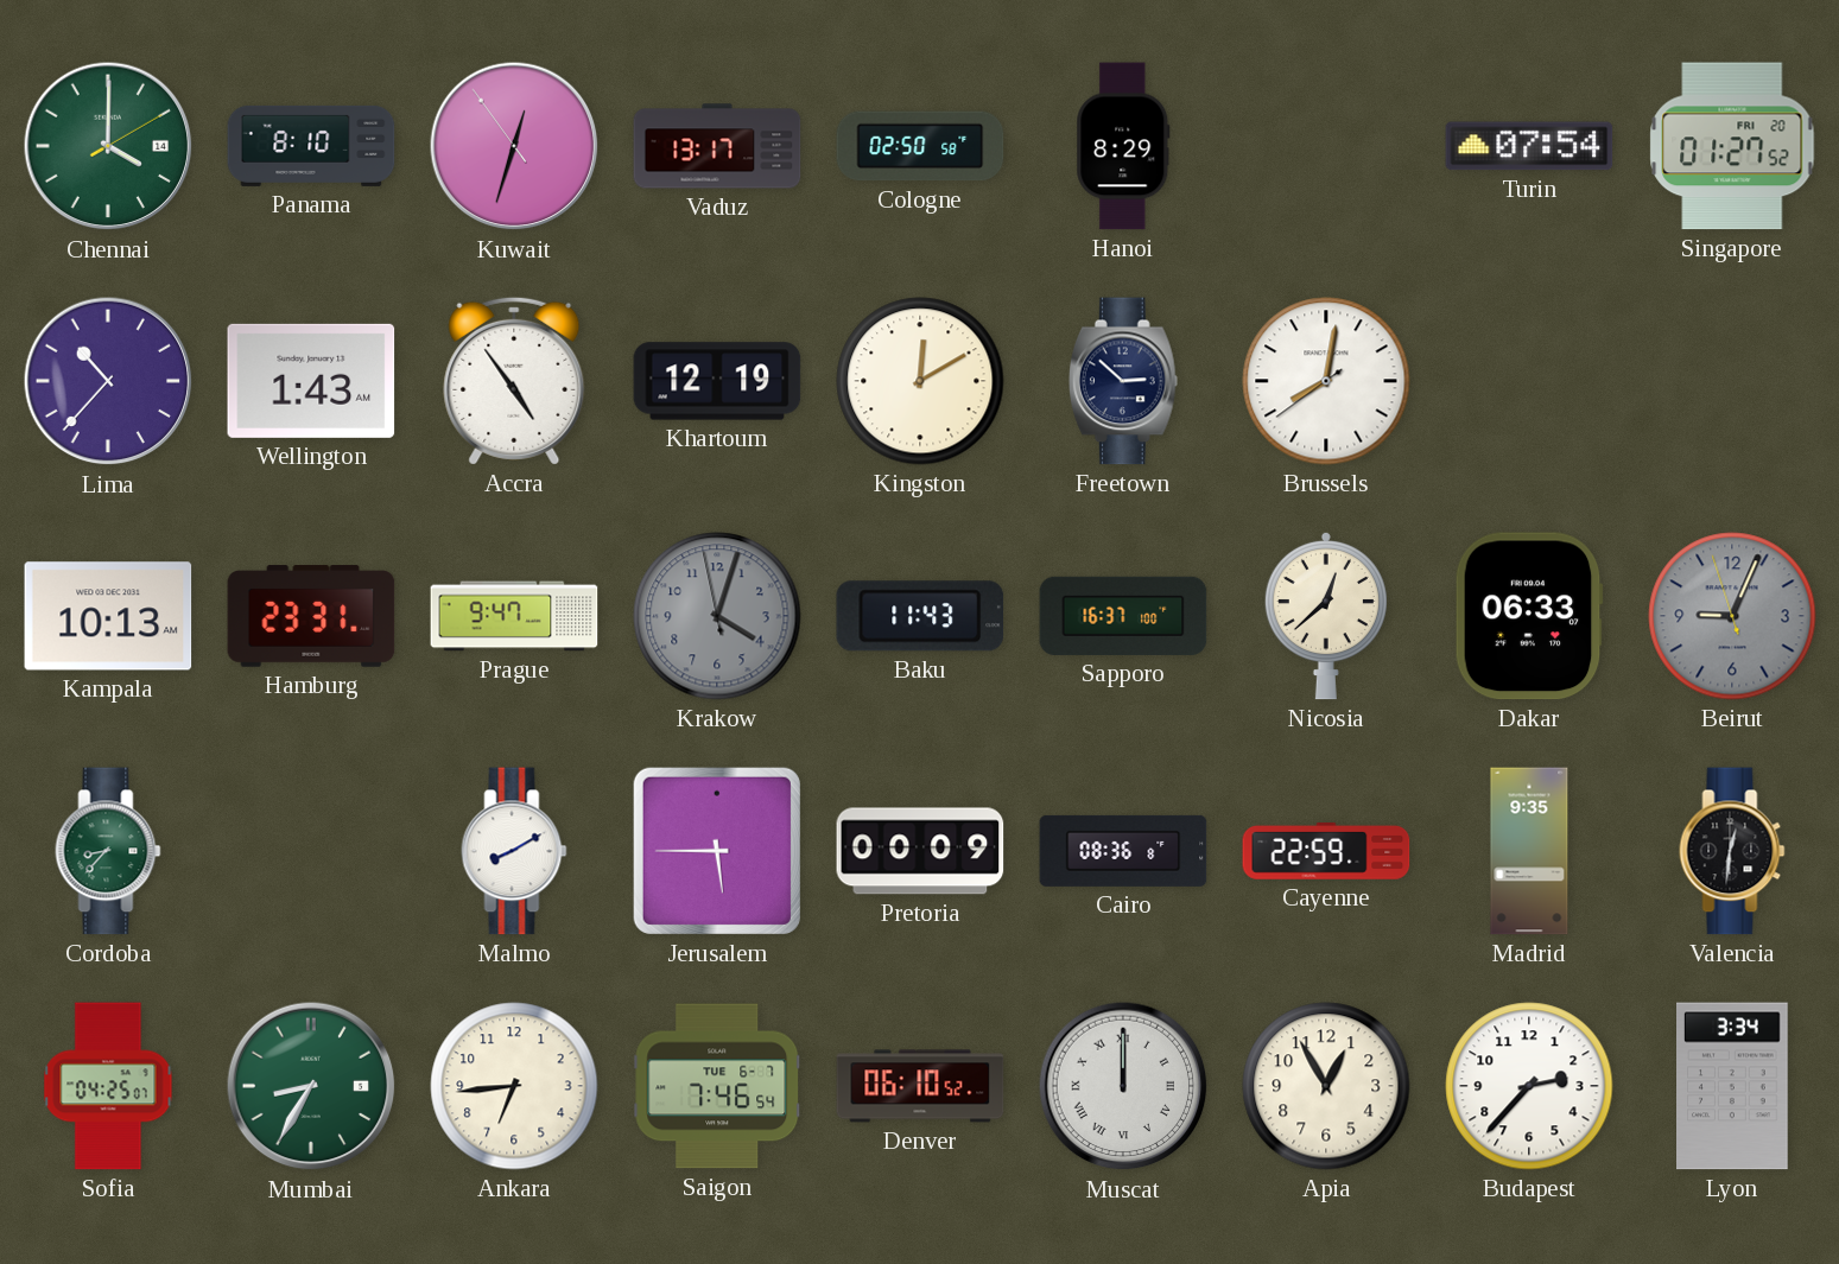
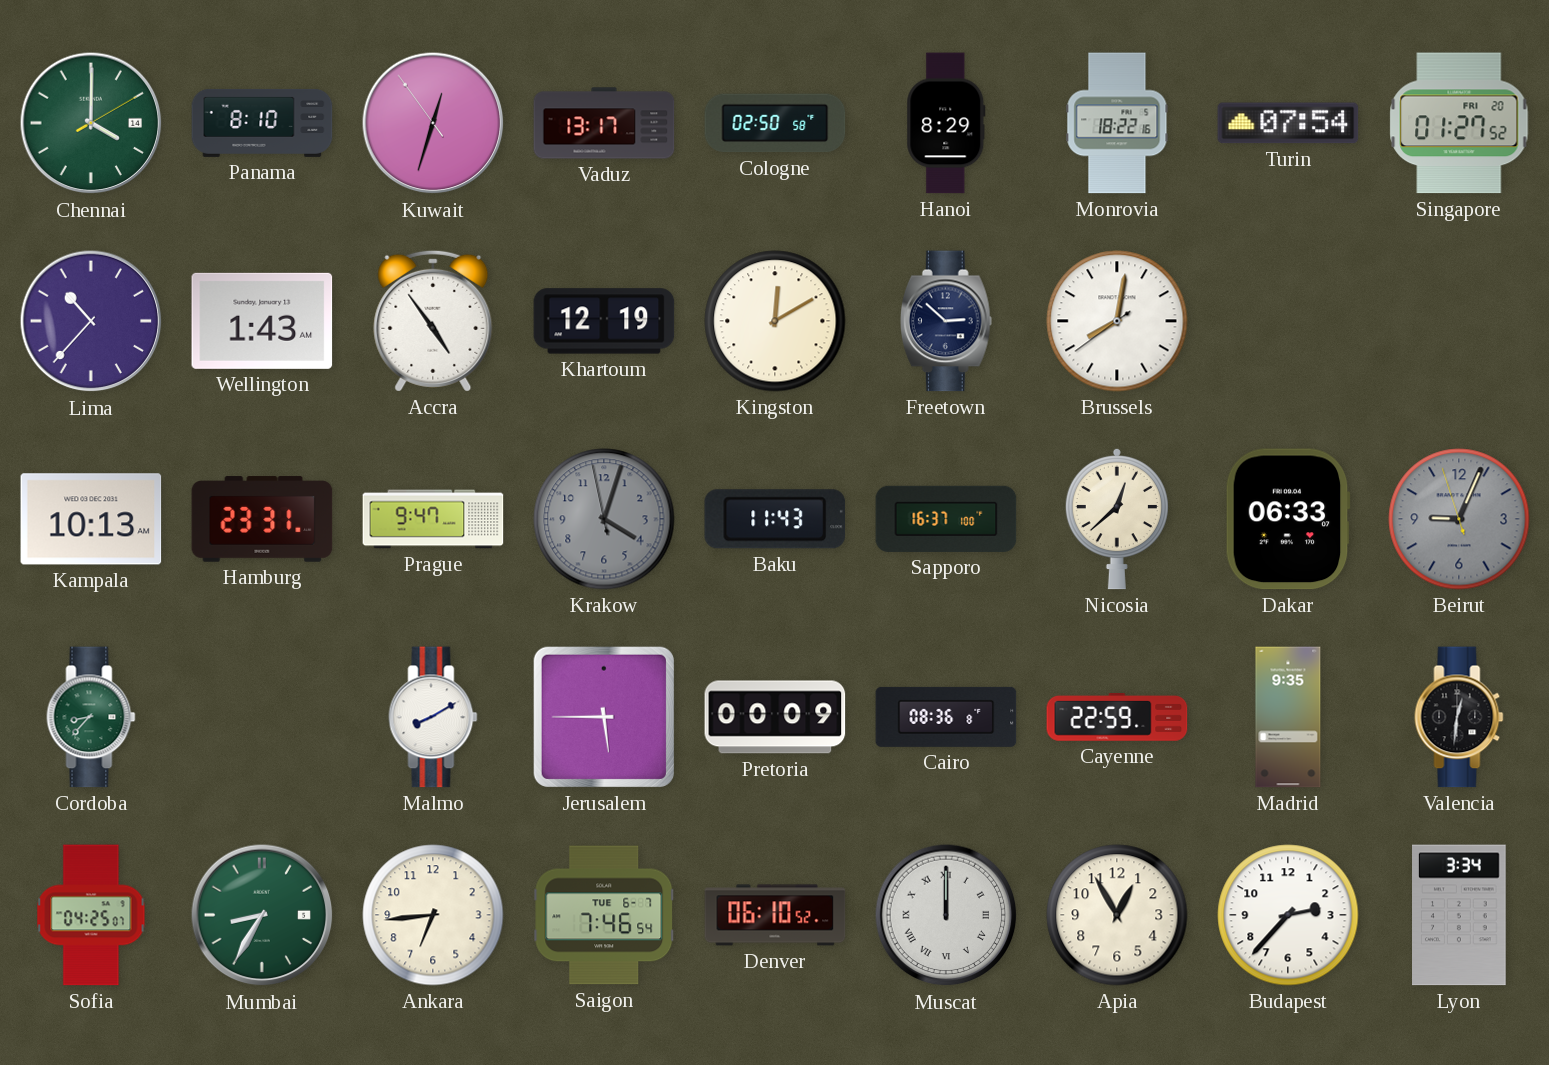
Monrovia: none -> 18:22 (1117, 123)
